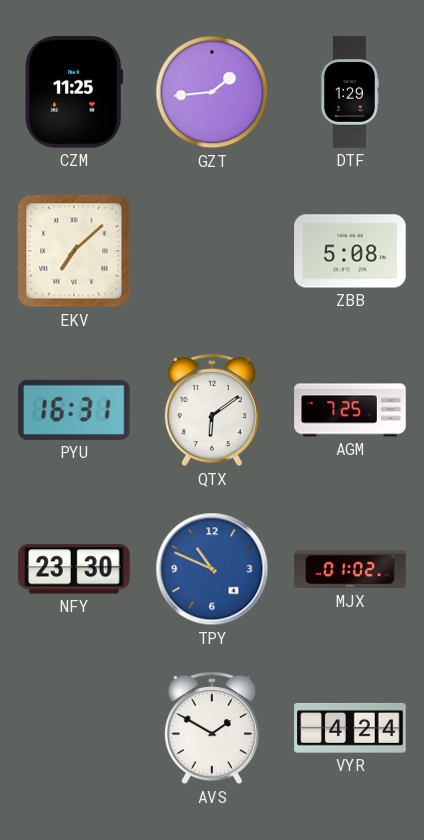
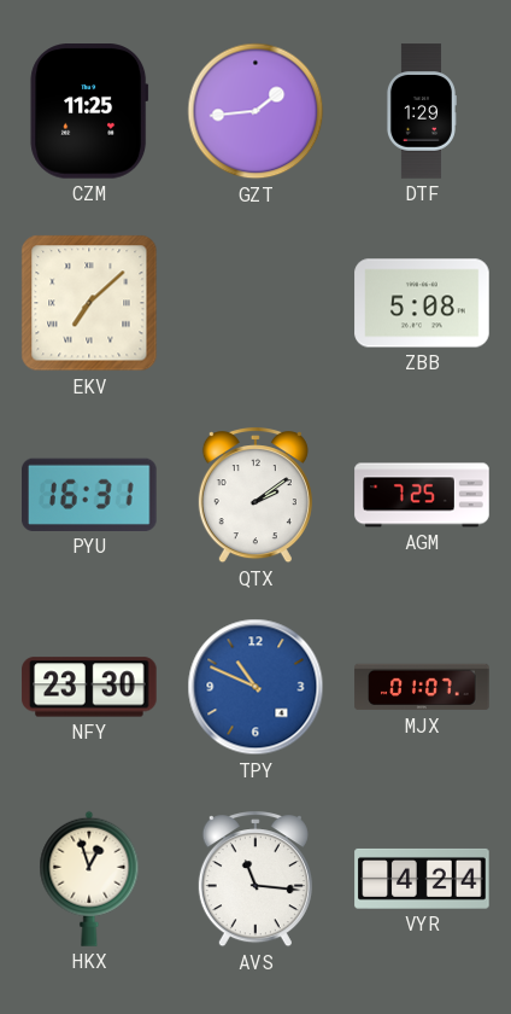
QTX: 6:09 -> 2:09 (255, 496)
MJX: 01:02 -> 01:07 (422, 687)
HKX: none -> 12:57 (89, 879)
AVS: 1:50 -> 11:16 (255, 880)
